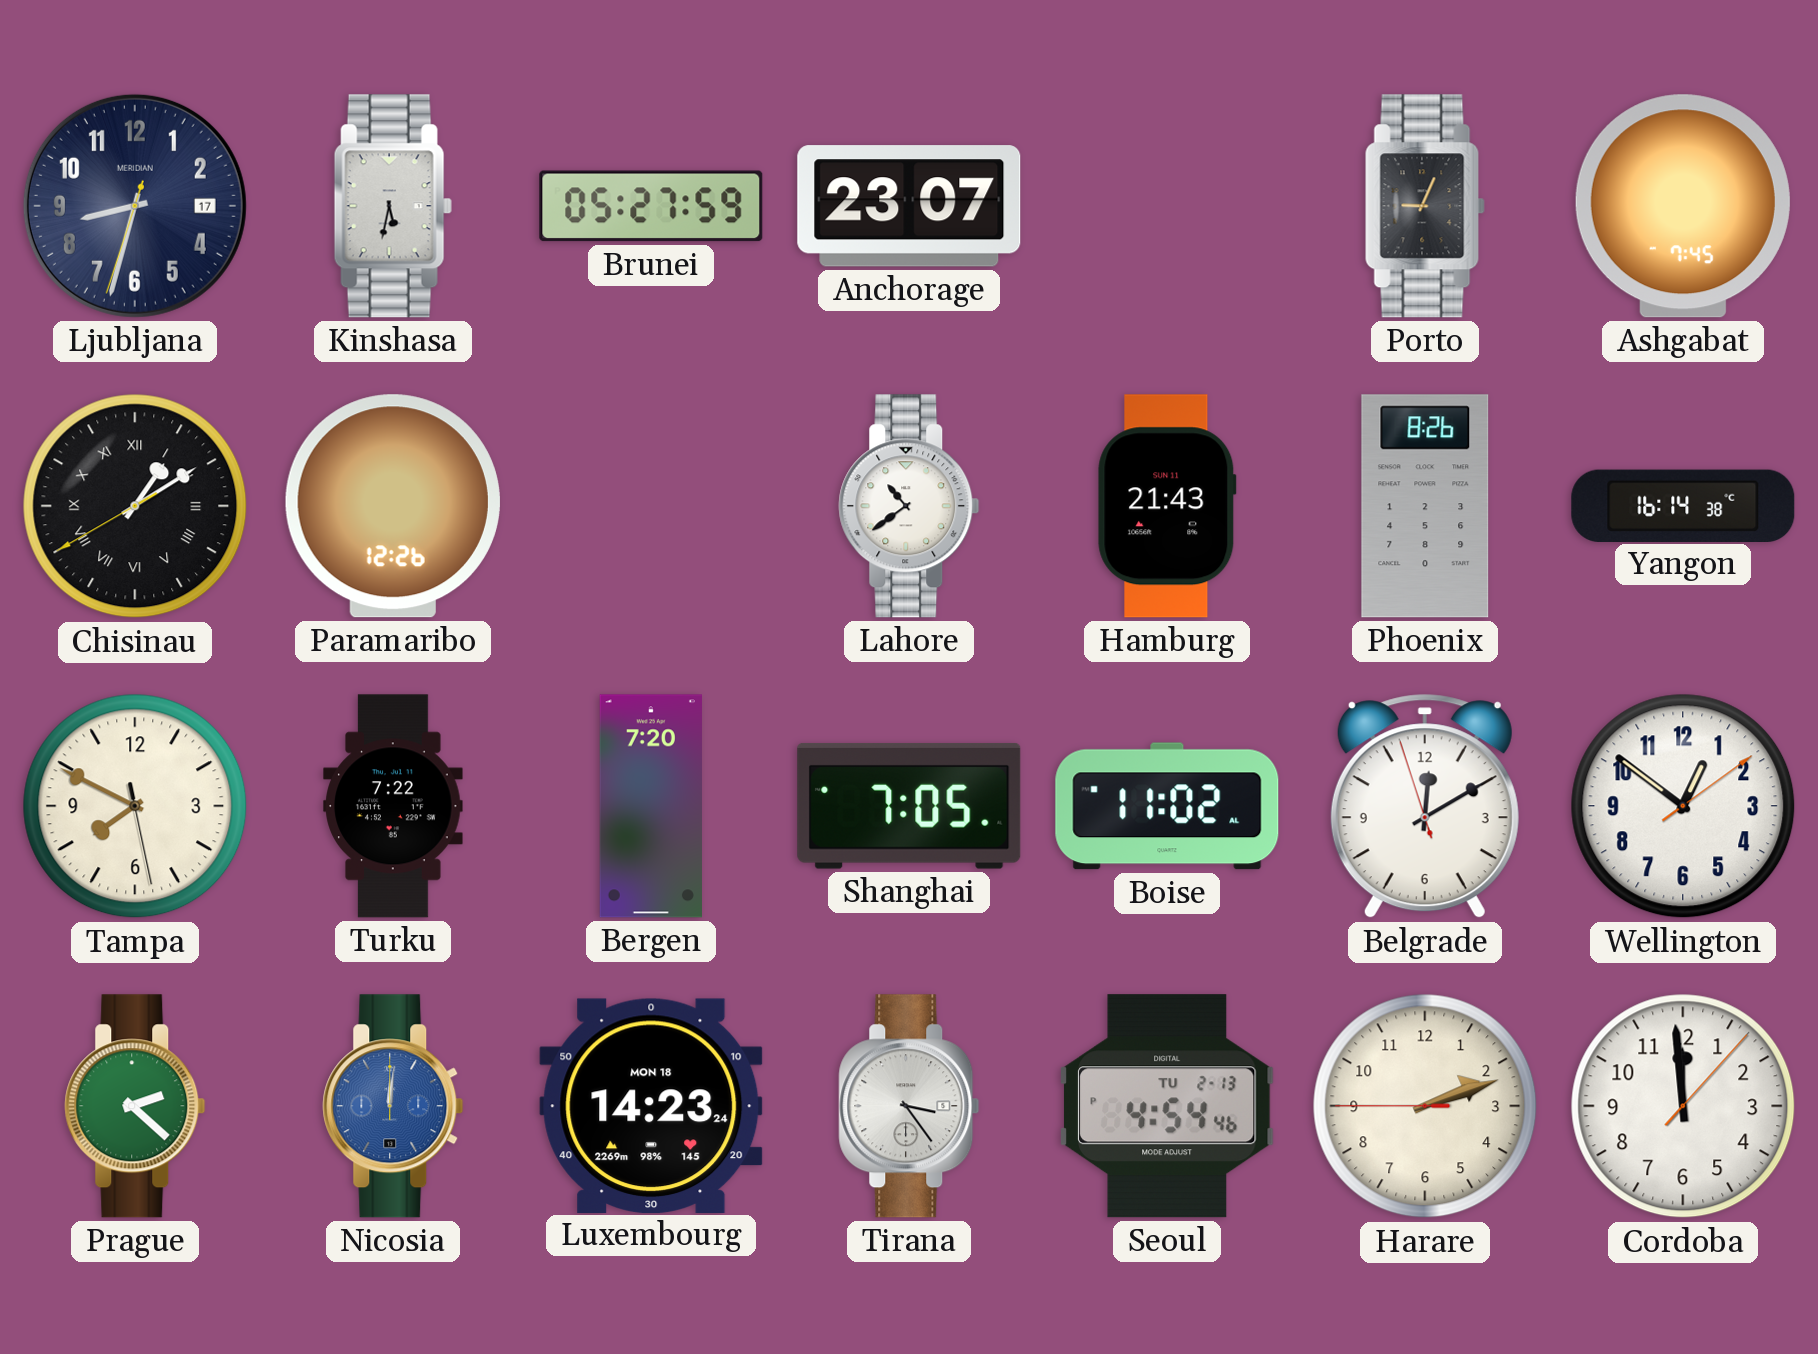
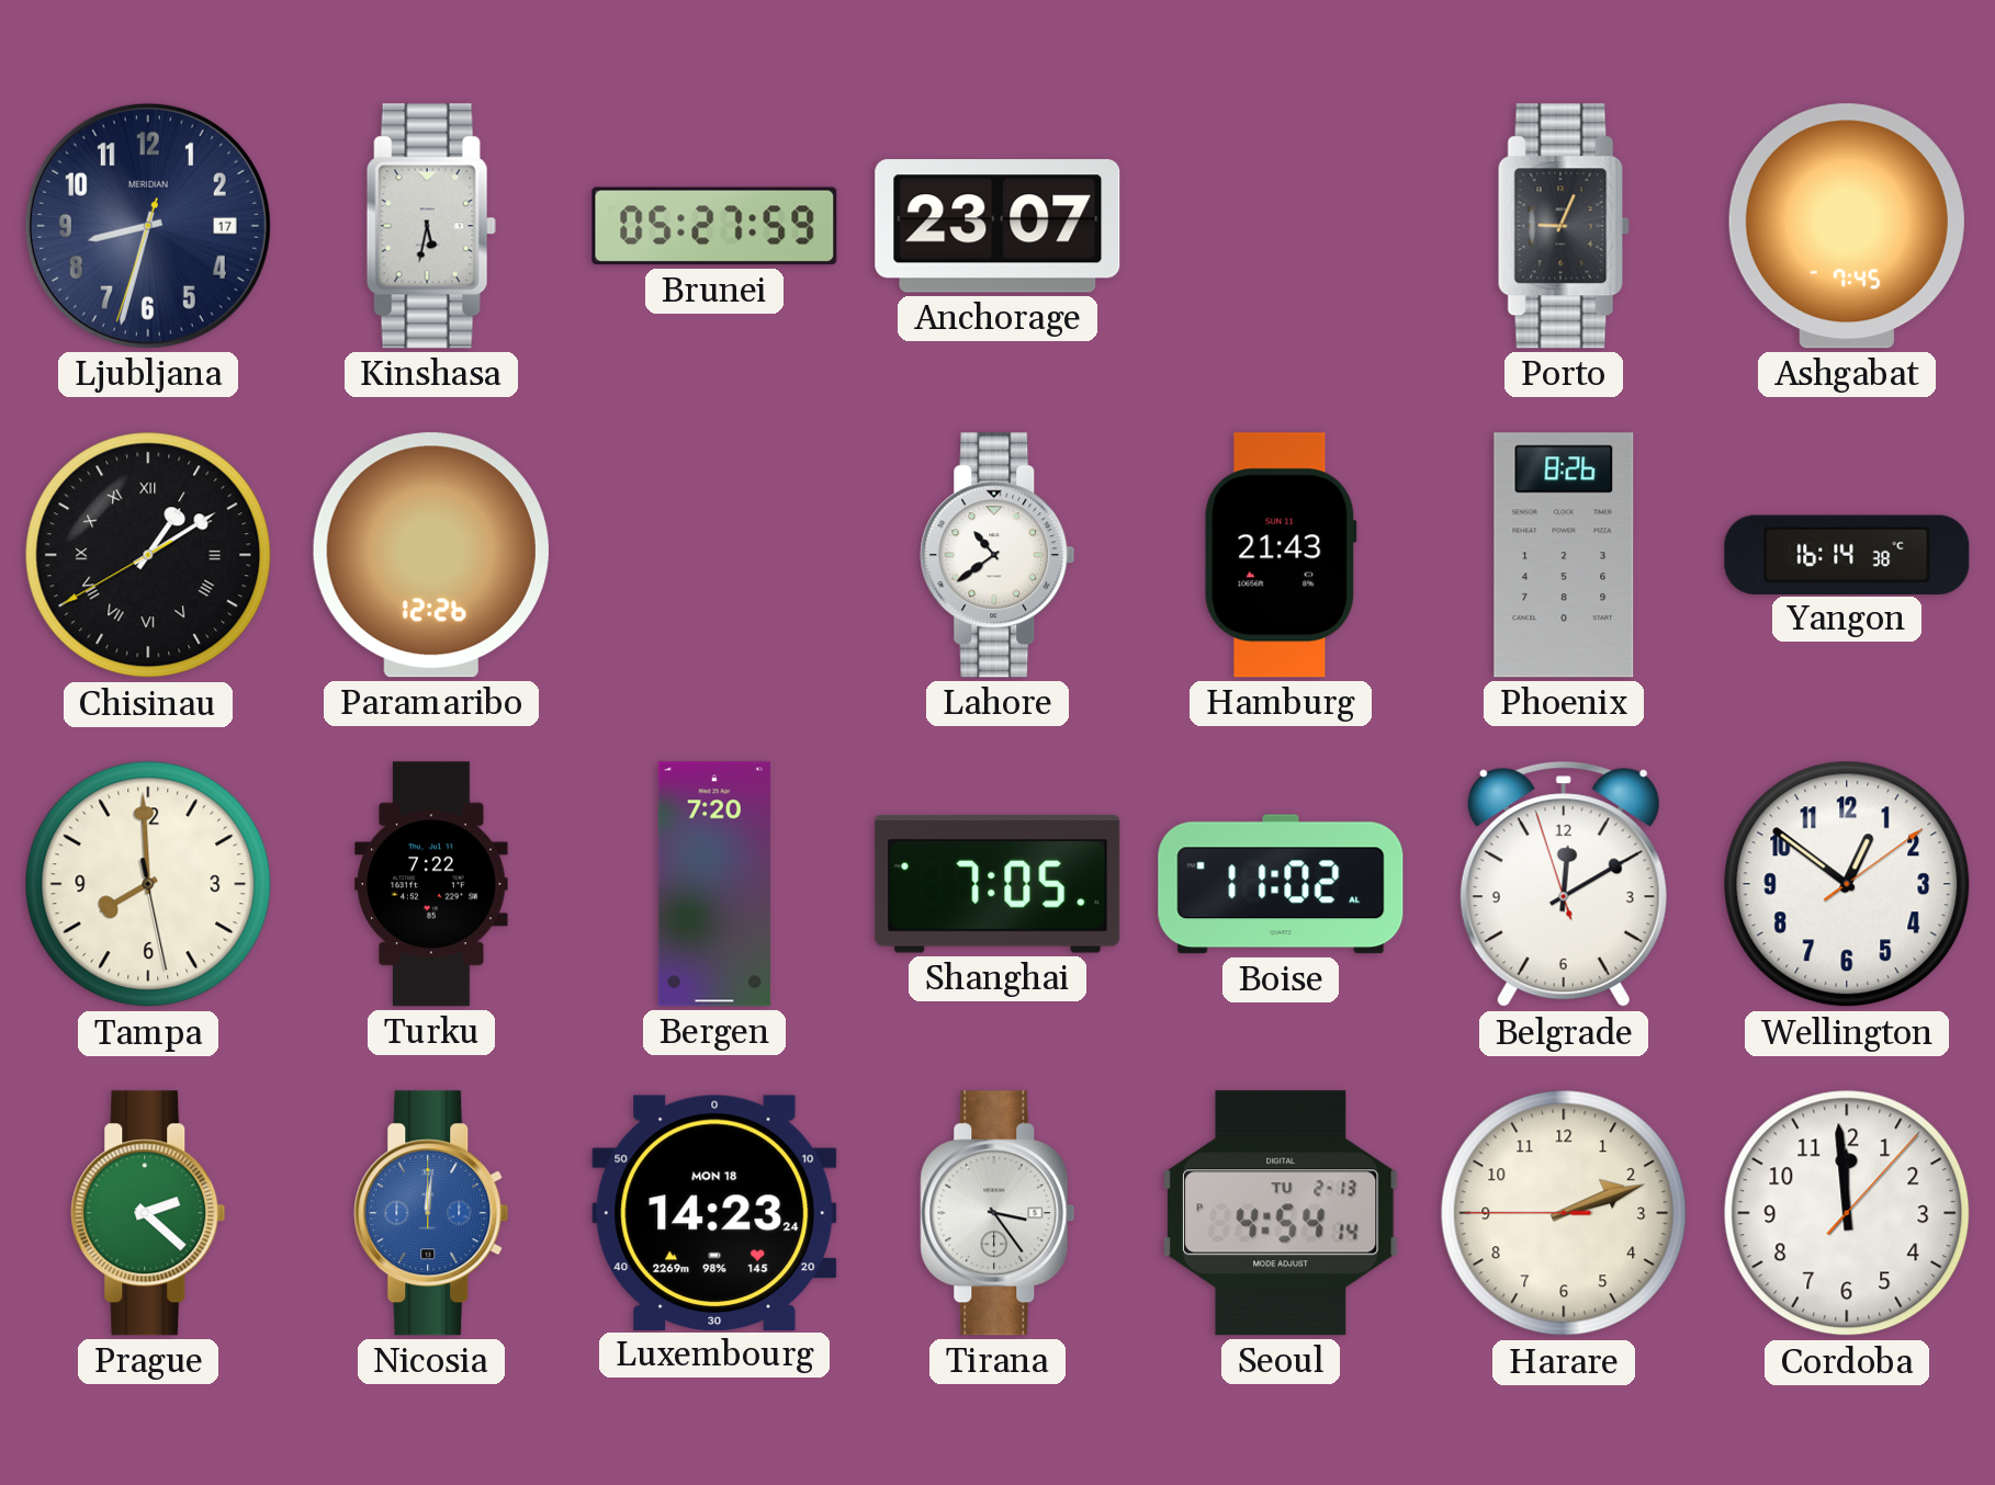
Tampa: 7:49 -> 7:59 (148, 884)
Seoul: 4:54:46 PM -> 4:54:14 PM (1281, 1213)
